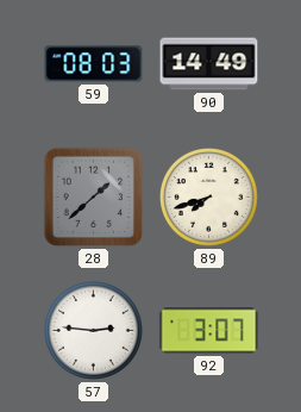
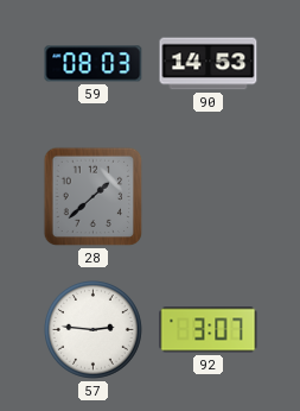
90: 14:49 -> 14:53 (209, 64)
89: 7:42 -> none (208, 196)
